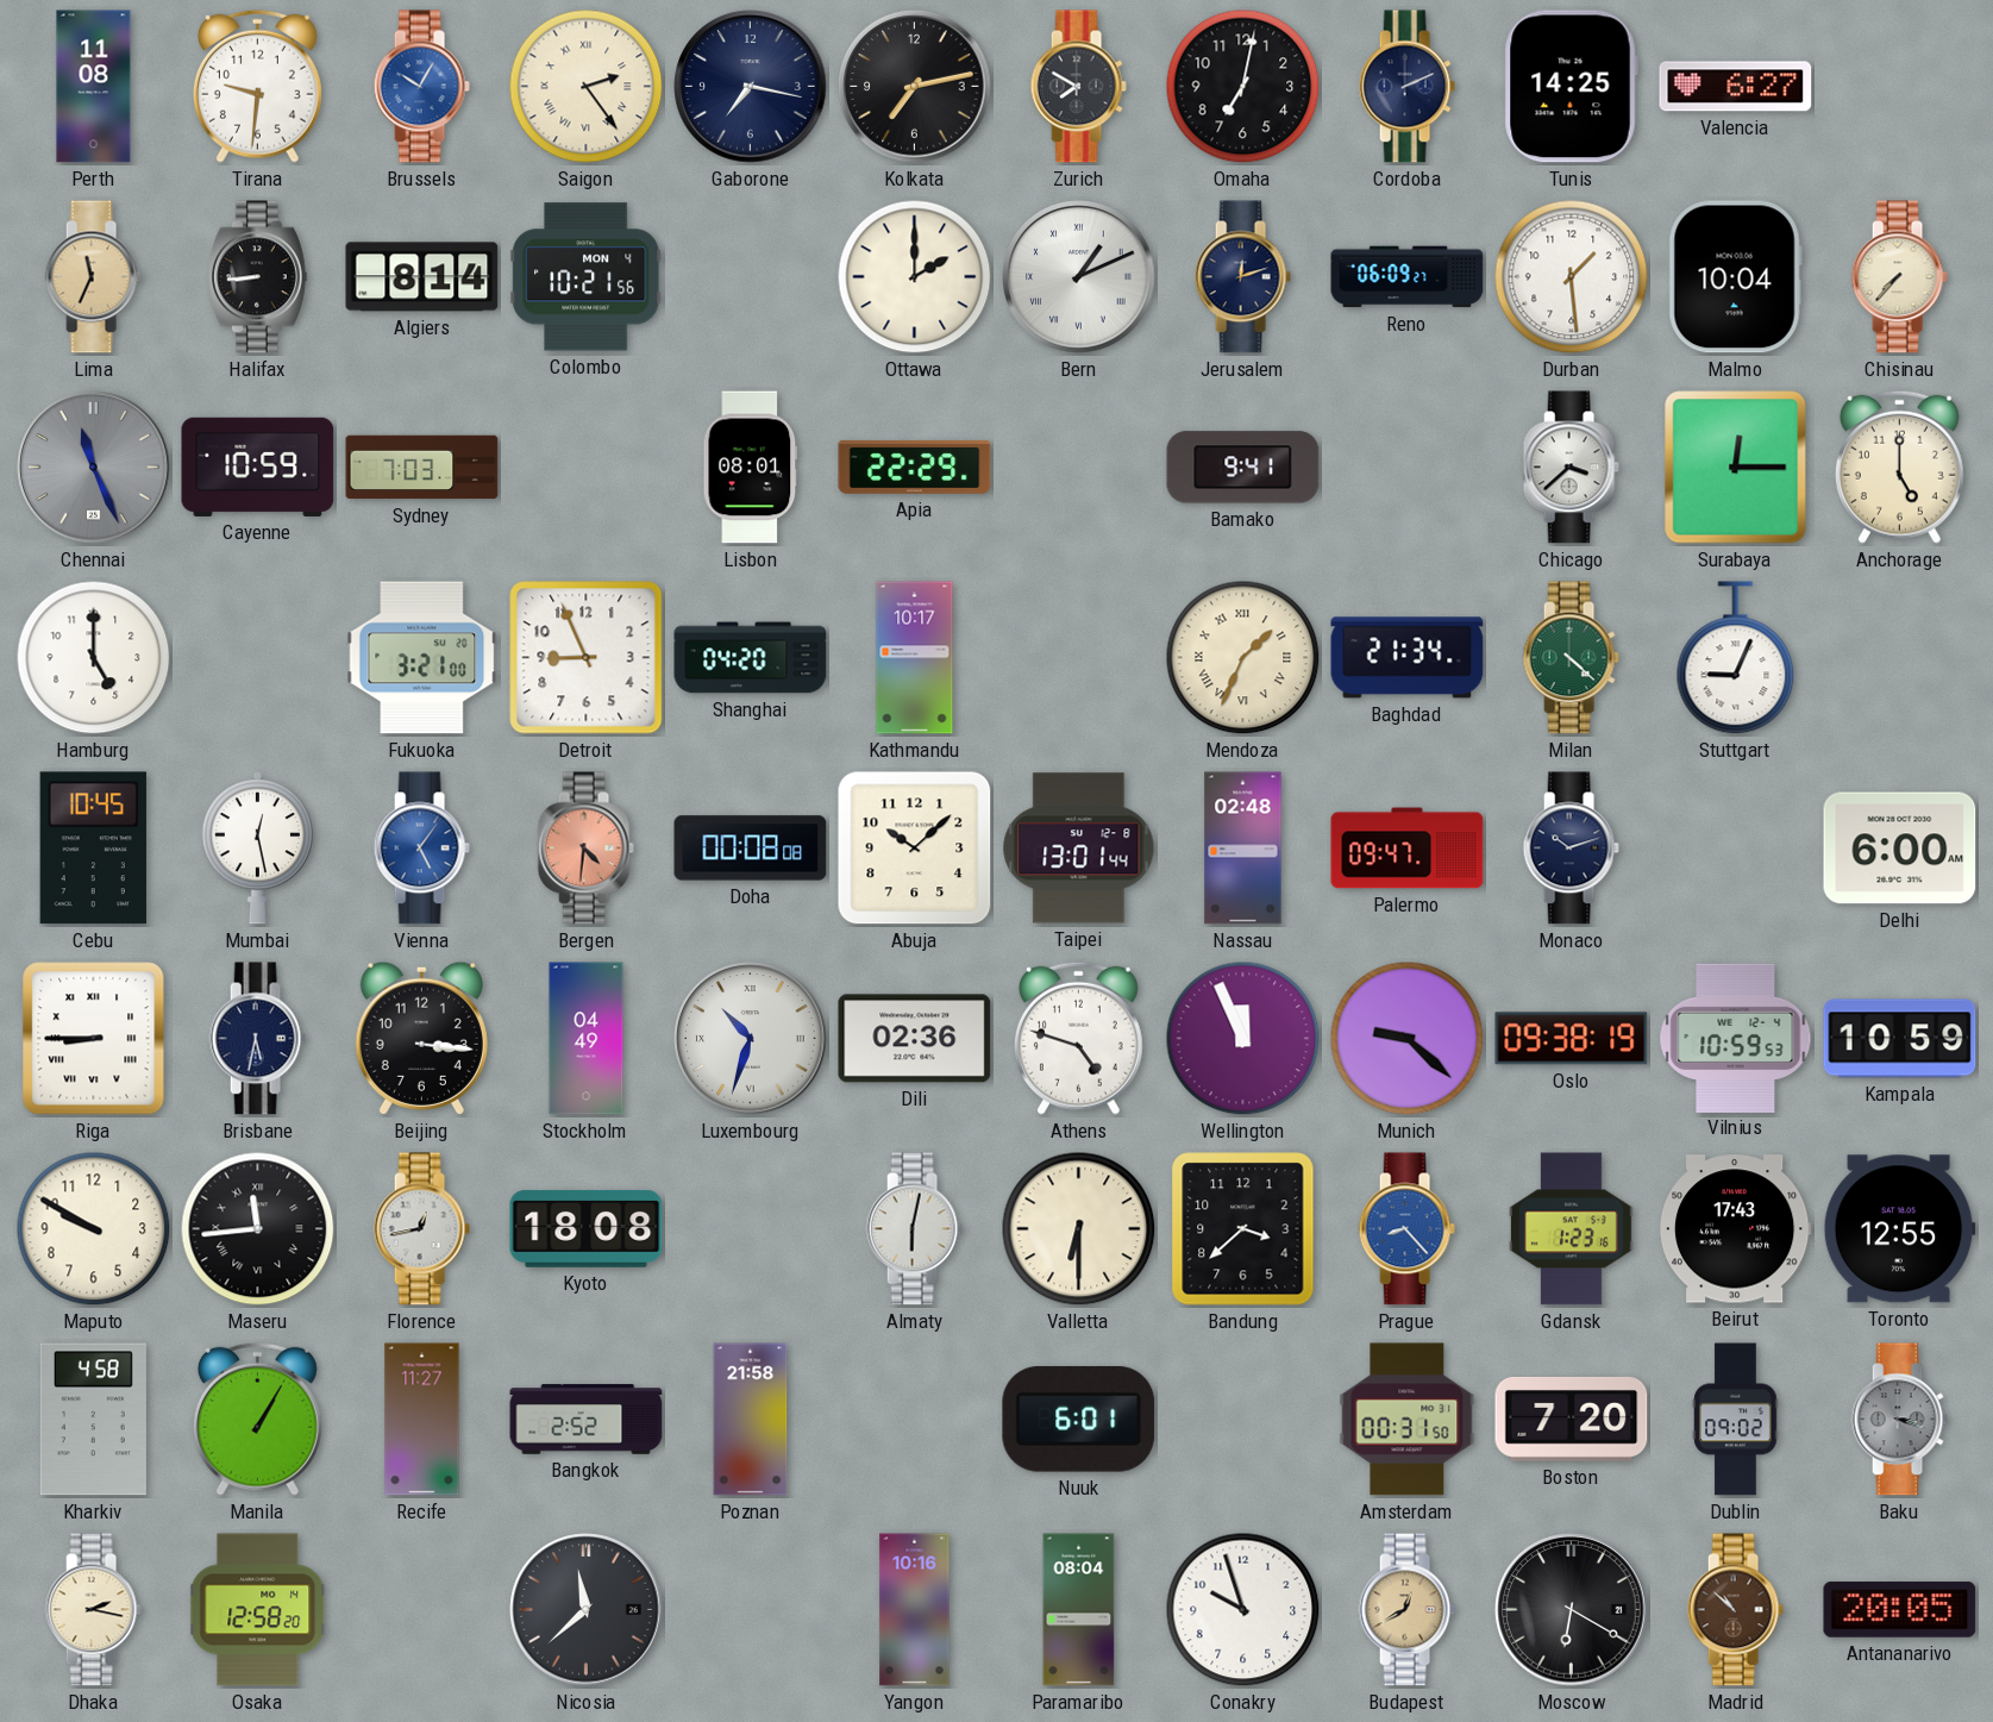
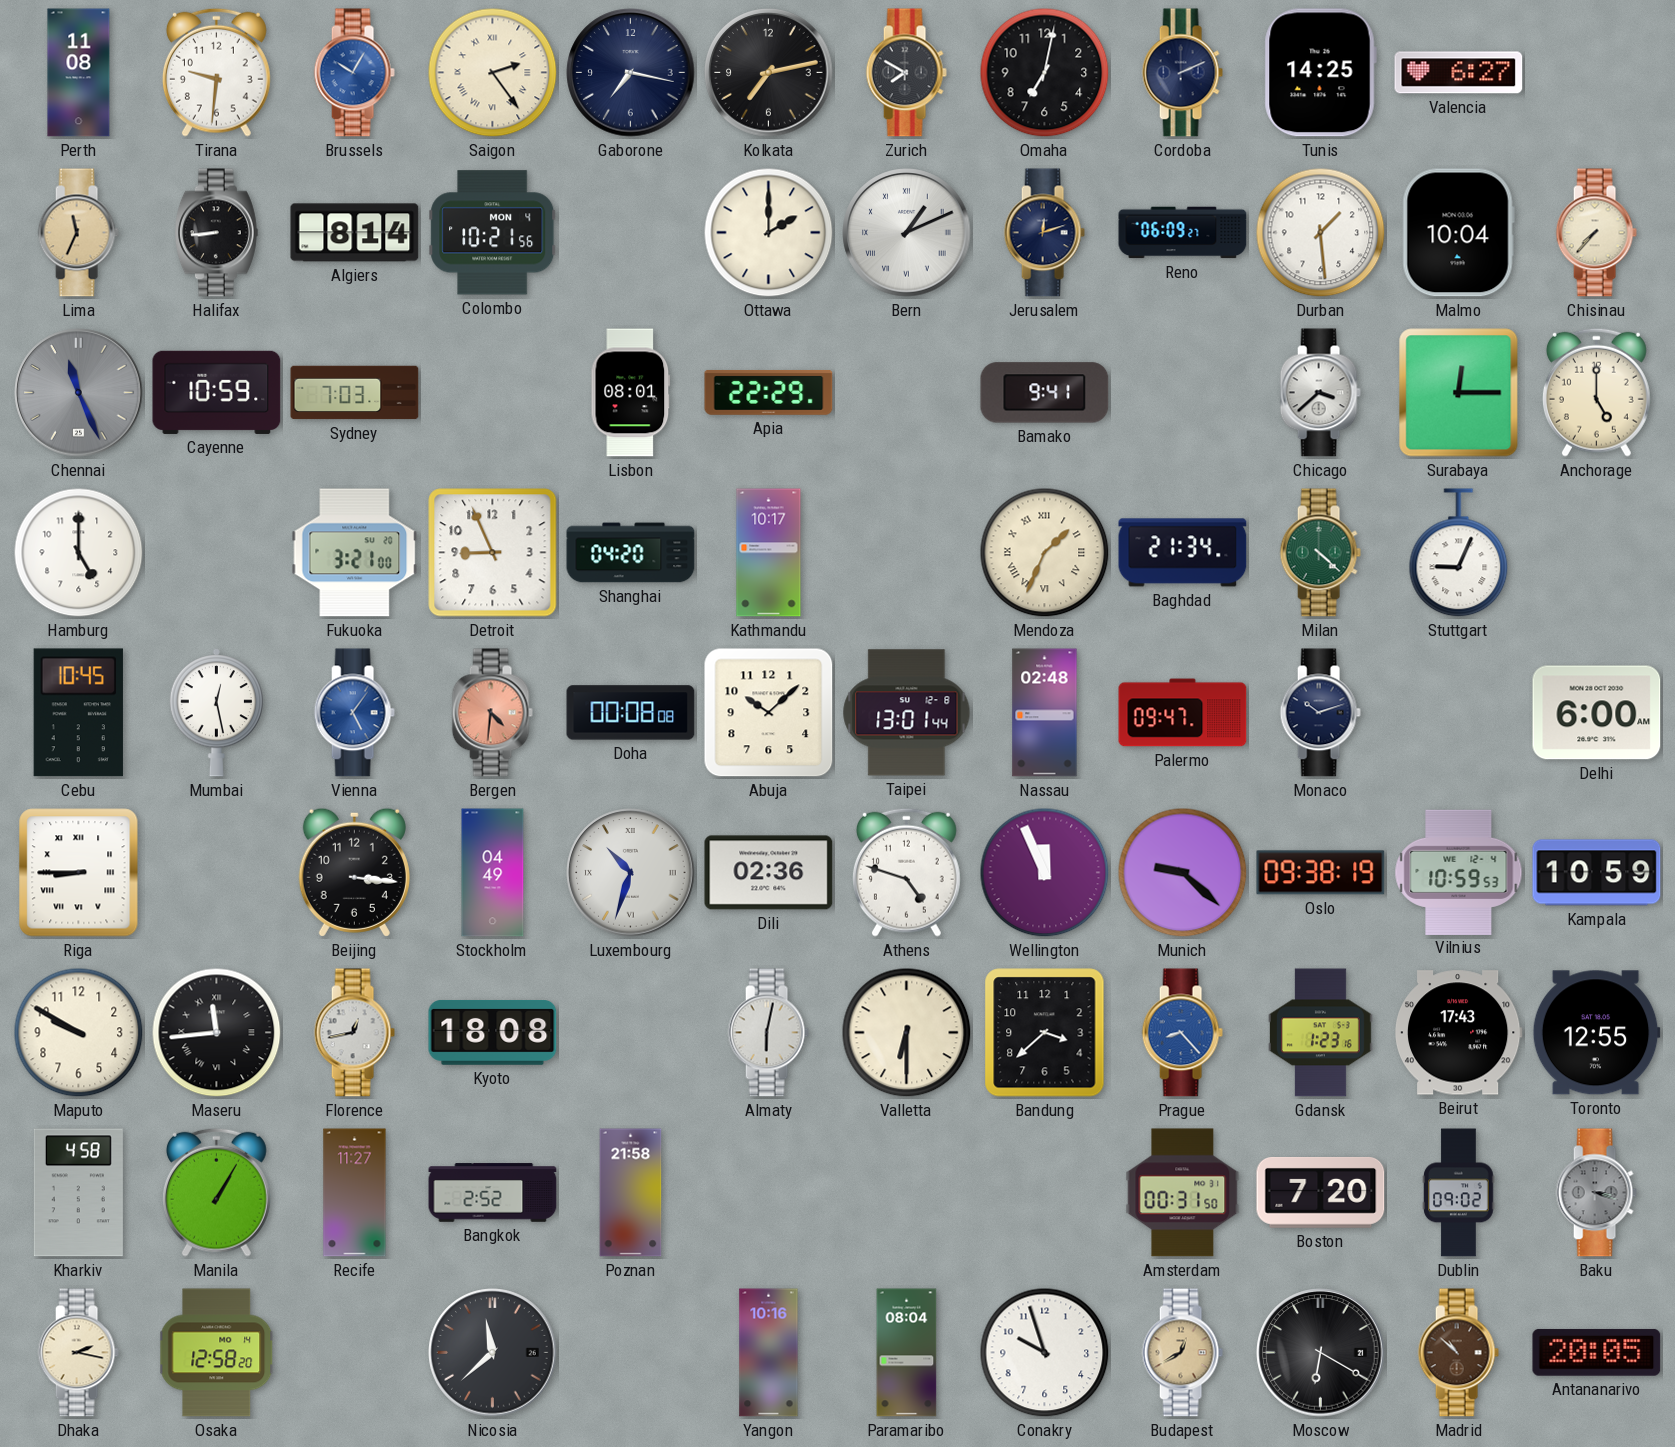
Brisbane: 5:32 -> none (257, 1039)
Nuuk: 6:01 -> none (1079, 1419)
